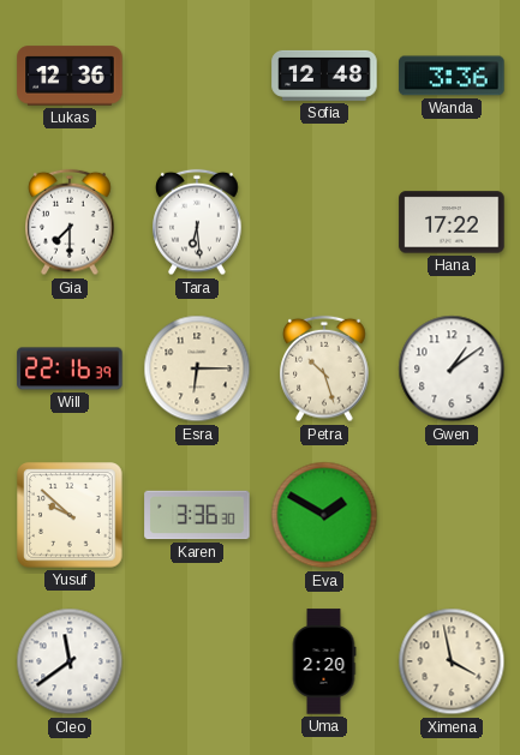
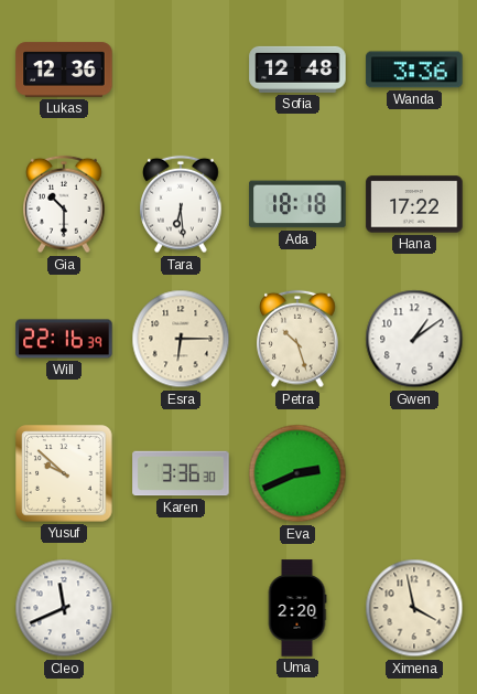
Gia: 7:30 -> 10:30 (64, 204)
Ada: none -> 18:18 (297, 204)
Eva: 1:50 -> 2:41 (297, 473)
Cleo: 11:39 -> 11:41 (64, 608)
